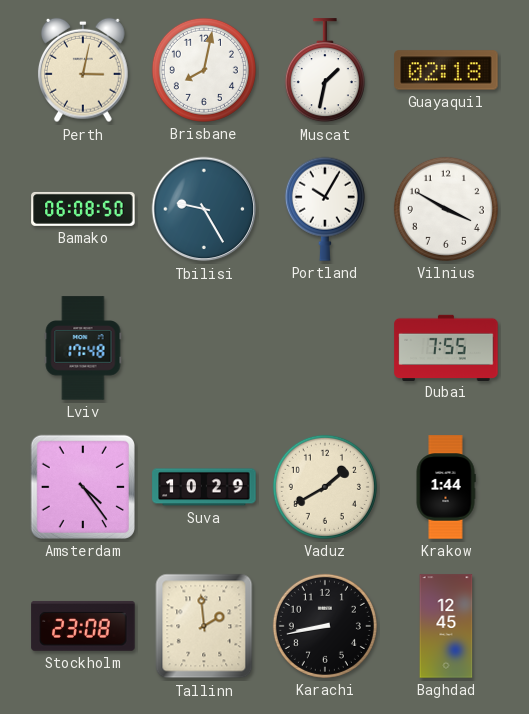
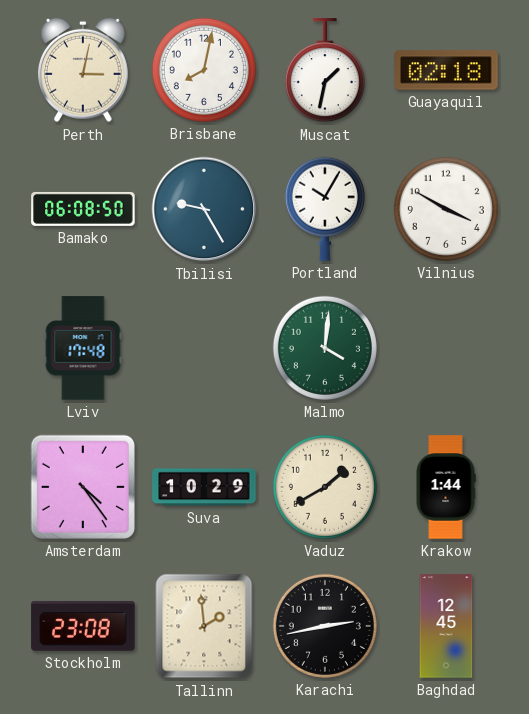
Malmo: none -> 4:01 (325, 348)
Dubai: 7:55 -> none (446, 347)
Karachi: 8:43 -> 2:43 (325, 626)
